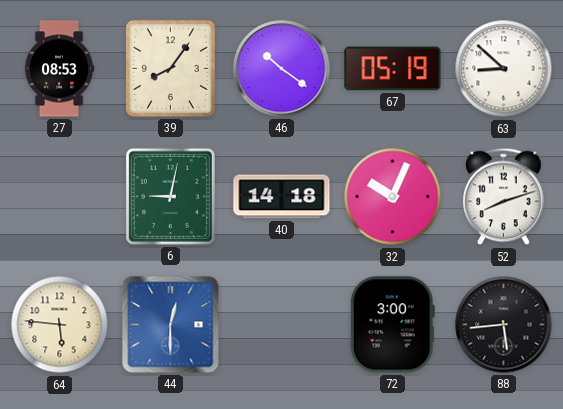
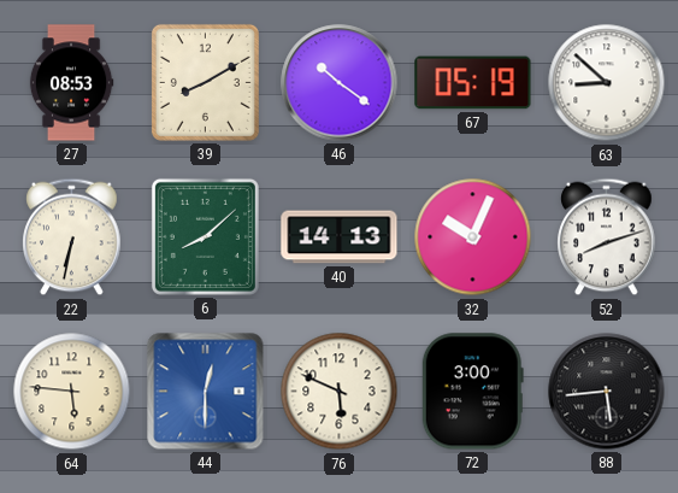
39: 8:06 -> 8:10 (205, 82)
22: none -> 6:32 (72, 237)
6: 9:02 -> 8:08 (205, 236)
40: 14:18 -> 14:13 (340, 237)
76: none -> 5:49 (340, 392)
